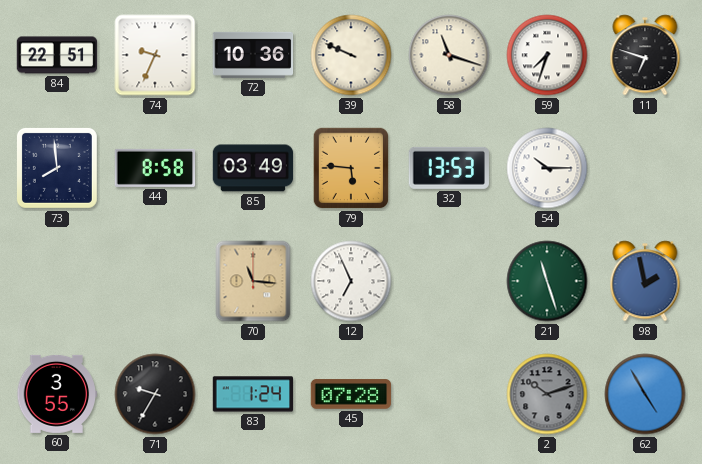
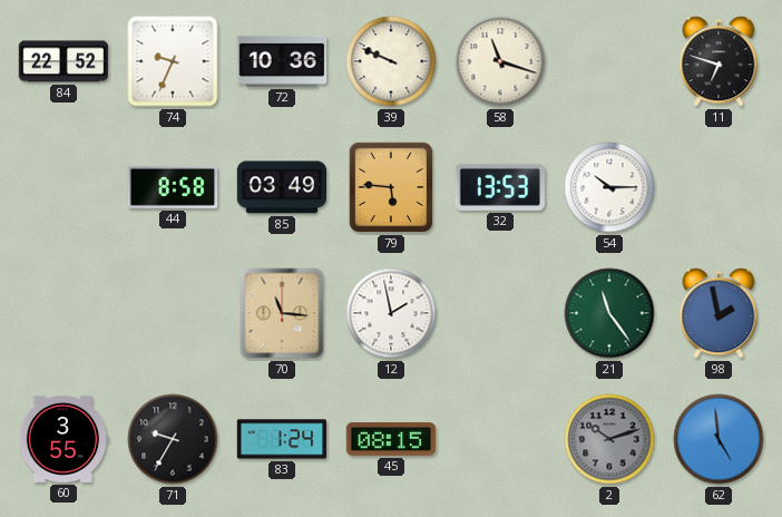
84: 22:51 -> 22:52 (63, 61)
59: 7:33 -> none (547, 55)
73: 7:59 -> none (57, 168)
12: 6:56 -> 1:58 (391, 313)
21: 11:27 -> 11:24 (609, 313)
45: 07:28 -> 08:15 (391, 439)
62: 4:55 -> 4:59 (719, 439)
